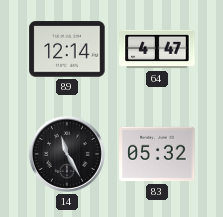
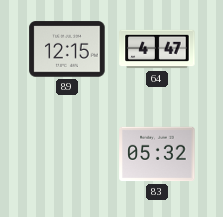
89: 12:14 -> 12:15 (67, 49)
14: 11:25 -> none (67, 154)
